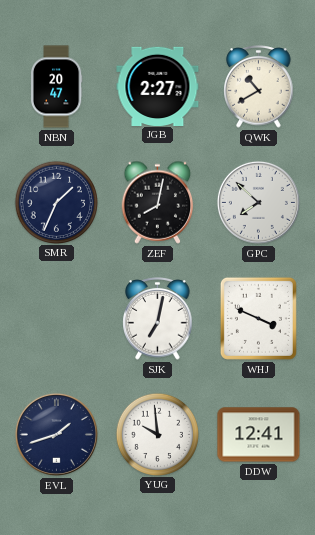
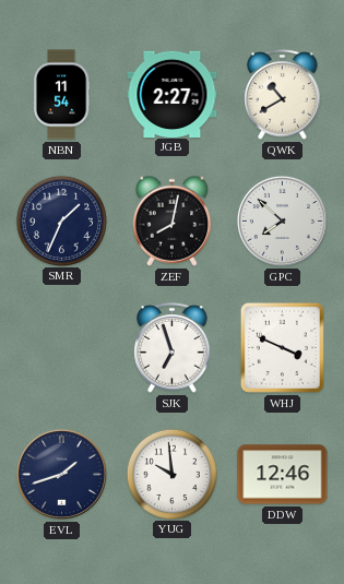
NBN: 20:47 -> 11:54 (61, 95)
SJK: 7:02 -> 6:57 (173, 348)
DDW: 12:41 -> 12:46 (283, 475)
